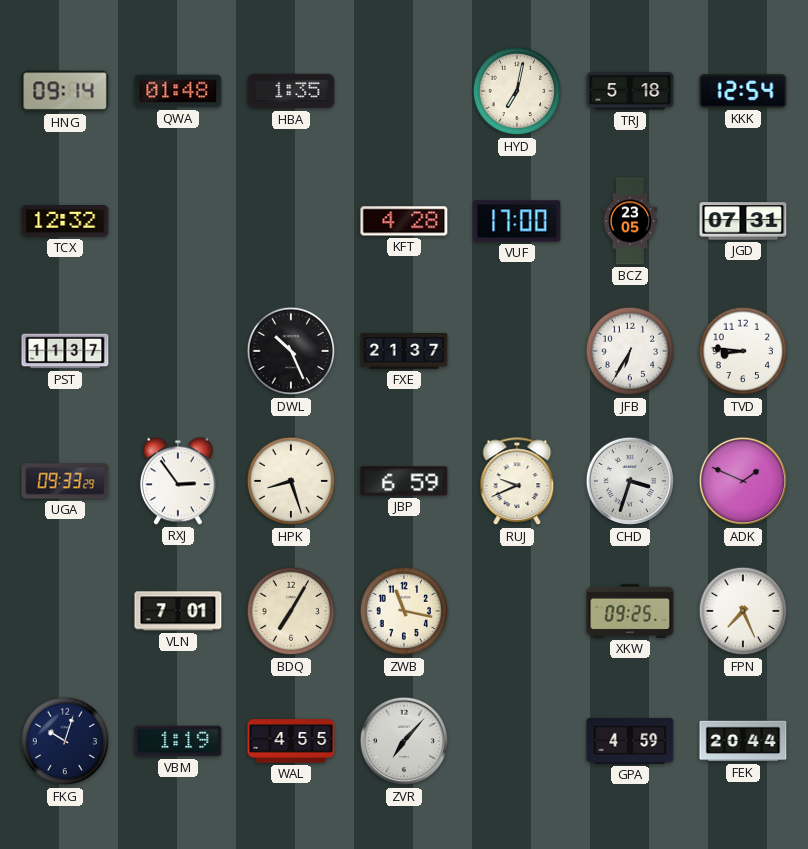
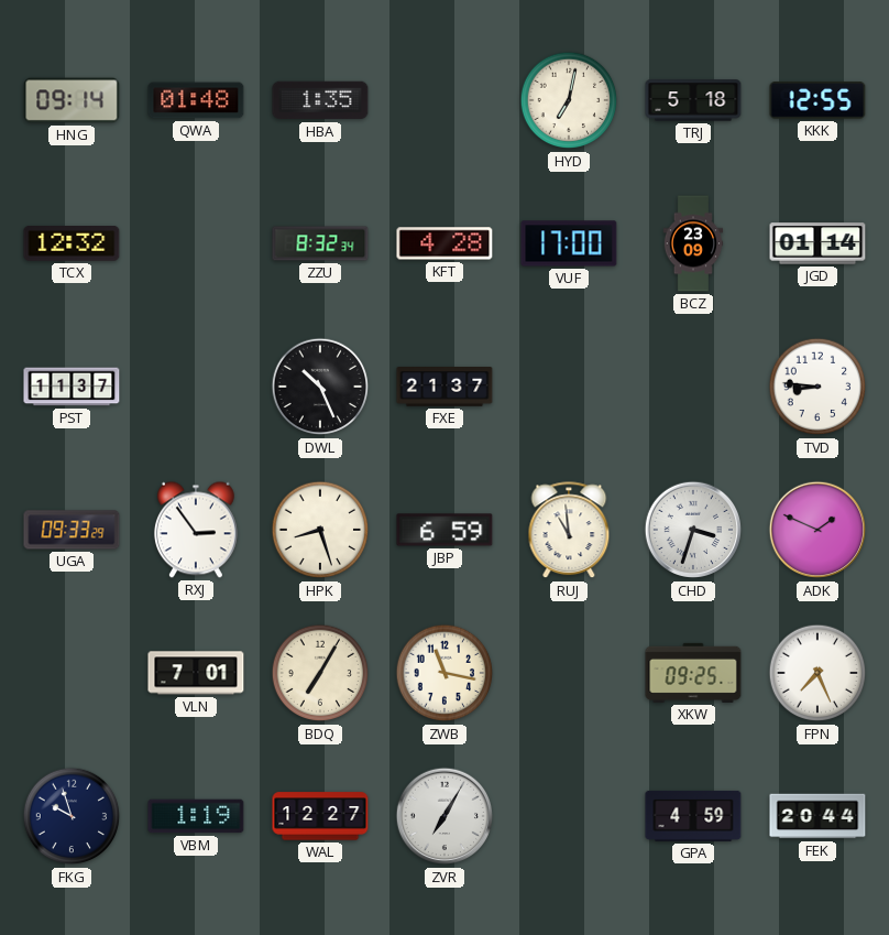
KKK: 12:54 -> 12:55 (817, 100)
ZZU: none -> 8:32 (320, 243)
BCZ: 23:05 -> 23:09 (693, 243)
JGD: 07:31 -> 01:14 (817, 243)
JFB: 6:35 -> none (630, 351)
RUJ: 9:41 -> 10:59 (569, 531)
FKG: 10:03 -> 9:57 (72, 816)
WAL: 4:55 -> 12:27 (320, 816)
ZVR: 7:07 -> 7:05 (444, 816)
